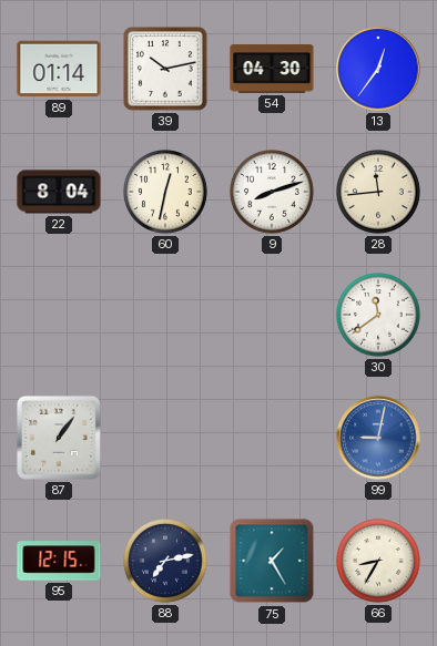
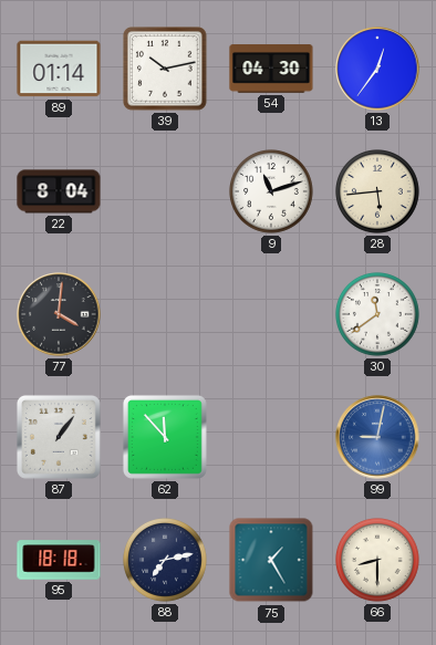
60: 12:32 -> none (166, 193)
9: 8:12 -> 11:12 (272, 193)
28: 11:44 -> 5:44 (378, 193)
77: none -> 4:01 (59, 314)
62: none -> 11:53 (165, 437)
95: 12:15 -> 18:18 (59, 560)
66: 8:35 -> 8:30 (378, 561)
